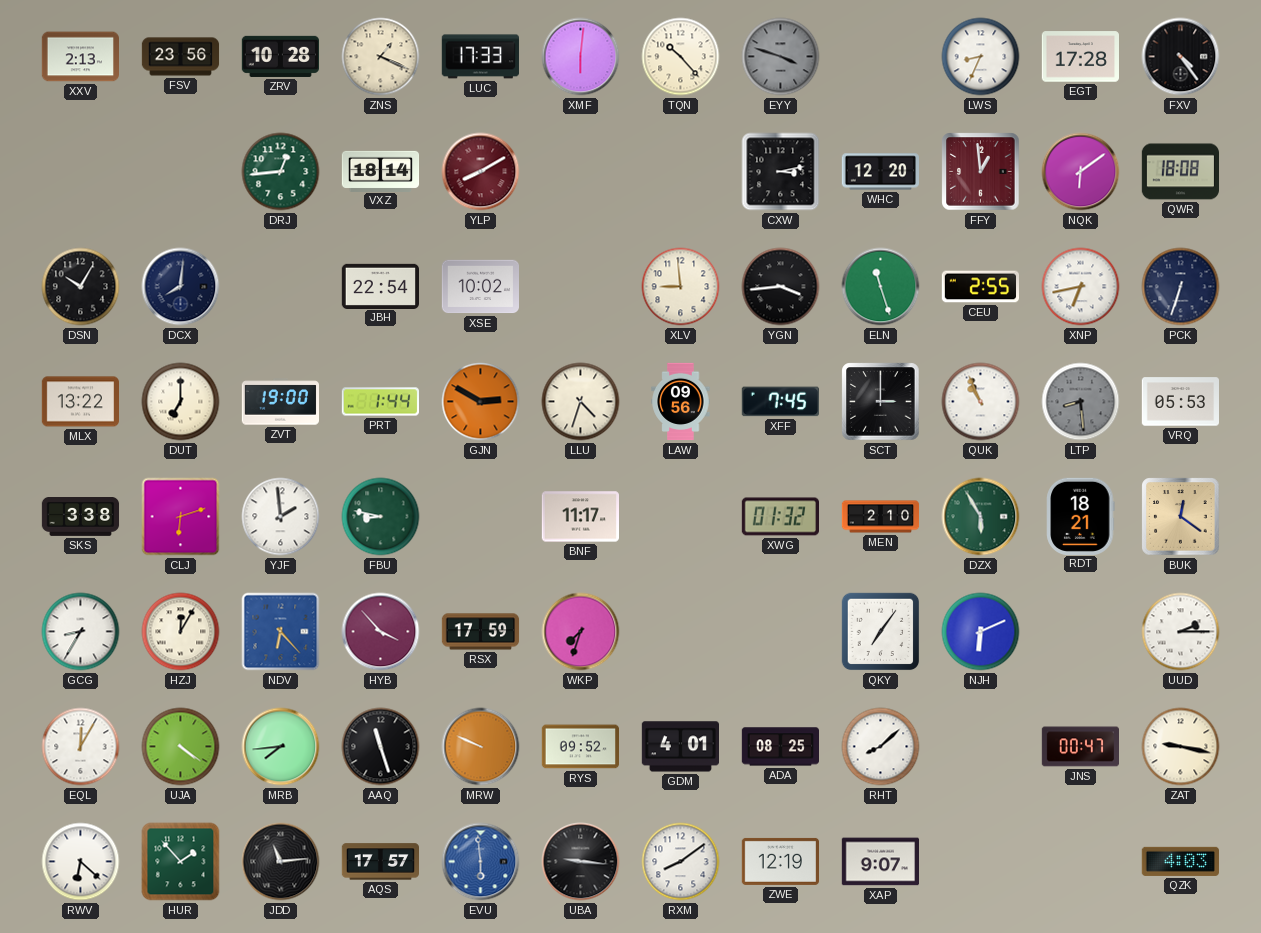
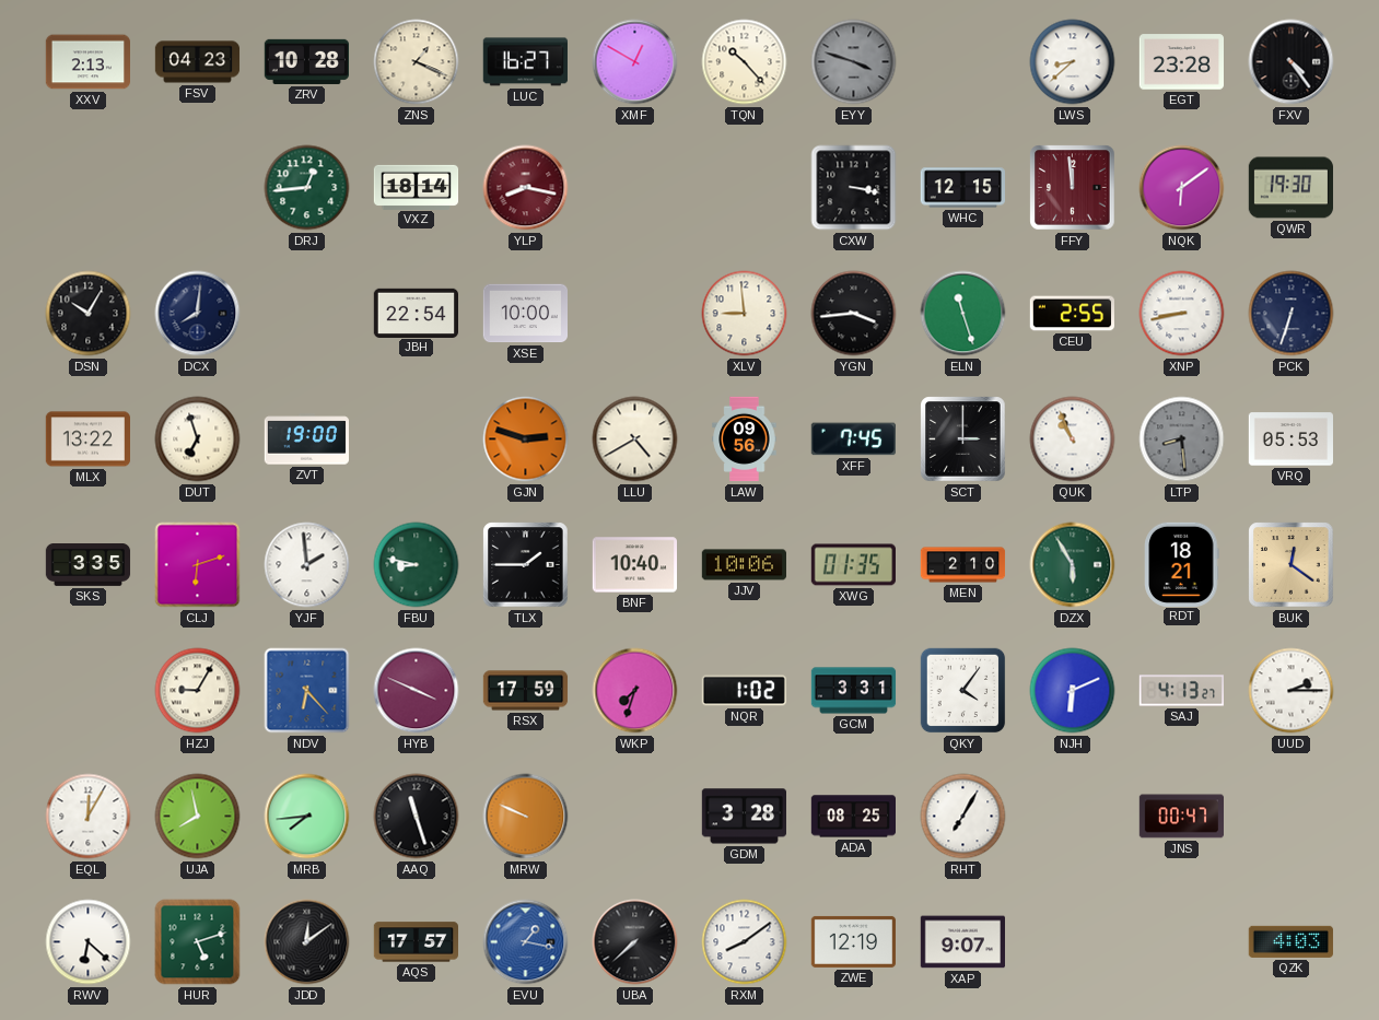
FSV: 23:56 -> 04:23 (198, 62)
LUC: 17:33 -> 16:27 (525, 62)
XMF: 6:01 -> 12:50 (635, 62)
LWS: 8:34 -> 8:38 (1073, 62)
EGT: 17:28 -> 23:28 (1181, 62)
YLP: 8:10 -> 8:17 (526, 188)
CXW: 3:13 -> 3:17 (854, 188)
WHC: 12:20 -> 12:15 (962, 188)
FFY: 12:59 -> 11:59 (1073, 188)
QWR: 18:08 -> 19:30 (1292, 188)
XSE: 10:02 -> 10:00 (525, 314)
XNP: 6:43 -> 8:43 (1182, 314)
DUT: 7:00 -> 6:57 (198, 439)
PRT: 1:44 -> none (380, 402)
GJN: 2:50 -> 2:48 (526, 439)
LLU: 4:33 -> 4:40 (635, 439)
SKS: 3:38 -> 3:35 (89, 565)
TLX: none -> 1:45 (526, 565)
BNF: 11:17 -> 10:40 (634, 565)
JJV: none -> 10:06 (744, 565)
XWG: 01:32 -> 01:35 (853, 565)
GCG: 8:35 -> none (81, 632)
HZJ: 12:05 -> 9:05 (198, 691)
HYB: 3:53 -> 3:49 (417, 691)
NQR: none -> 1:02 (744, 691)
GCM: none -> 3:31 (854, 691)
QKY: 7:06 -> 4:06 (963, 691)
SAJ: none -> 4:13 (1181, 691)
UJA: 4:21 -> 7:58 (198, 817)
RYS: 09:52 -> none (580, 747)
GDM: 4:01 -> 3:28 (744, 817)
RHT: 8:08 -> 7:05 (963, 817)
ZAT: 9:17 -> none (1181, 747)
HUR: 1:53 -> 5:12 (198, 942)
JDD: 11:14 -> 12:09 (307, 942)
EVU: 5:59 -> 1:17 (526, 942)
UBA: 9:16 -> 7:38 (635, 942)
